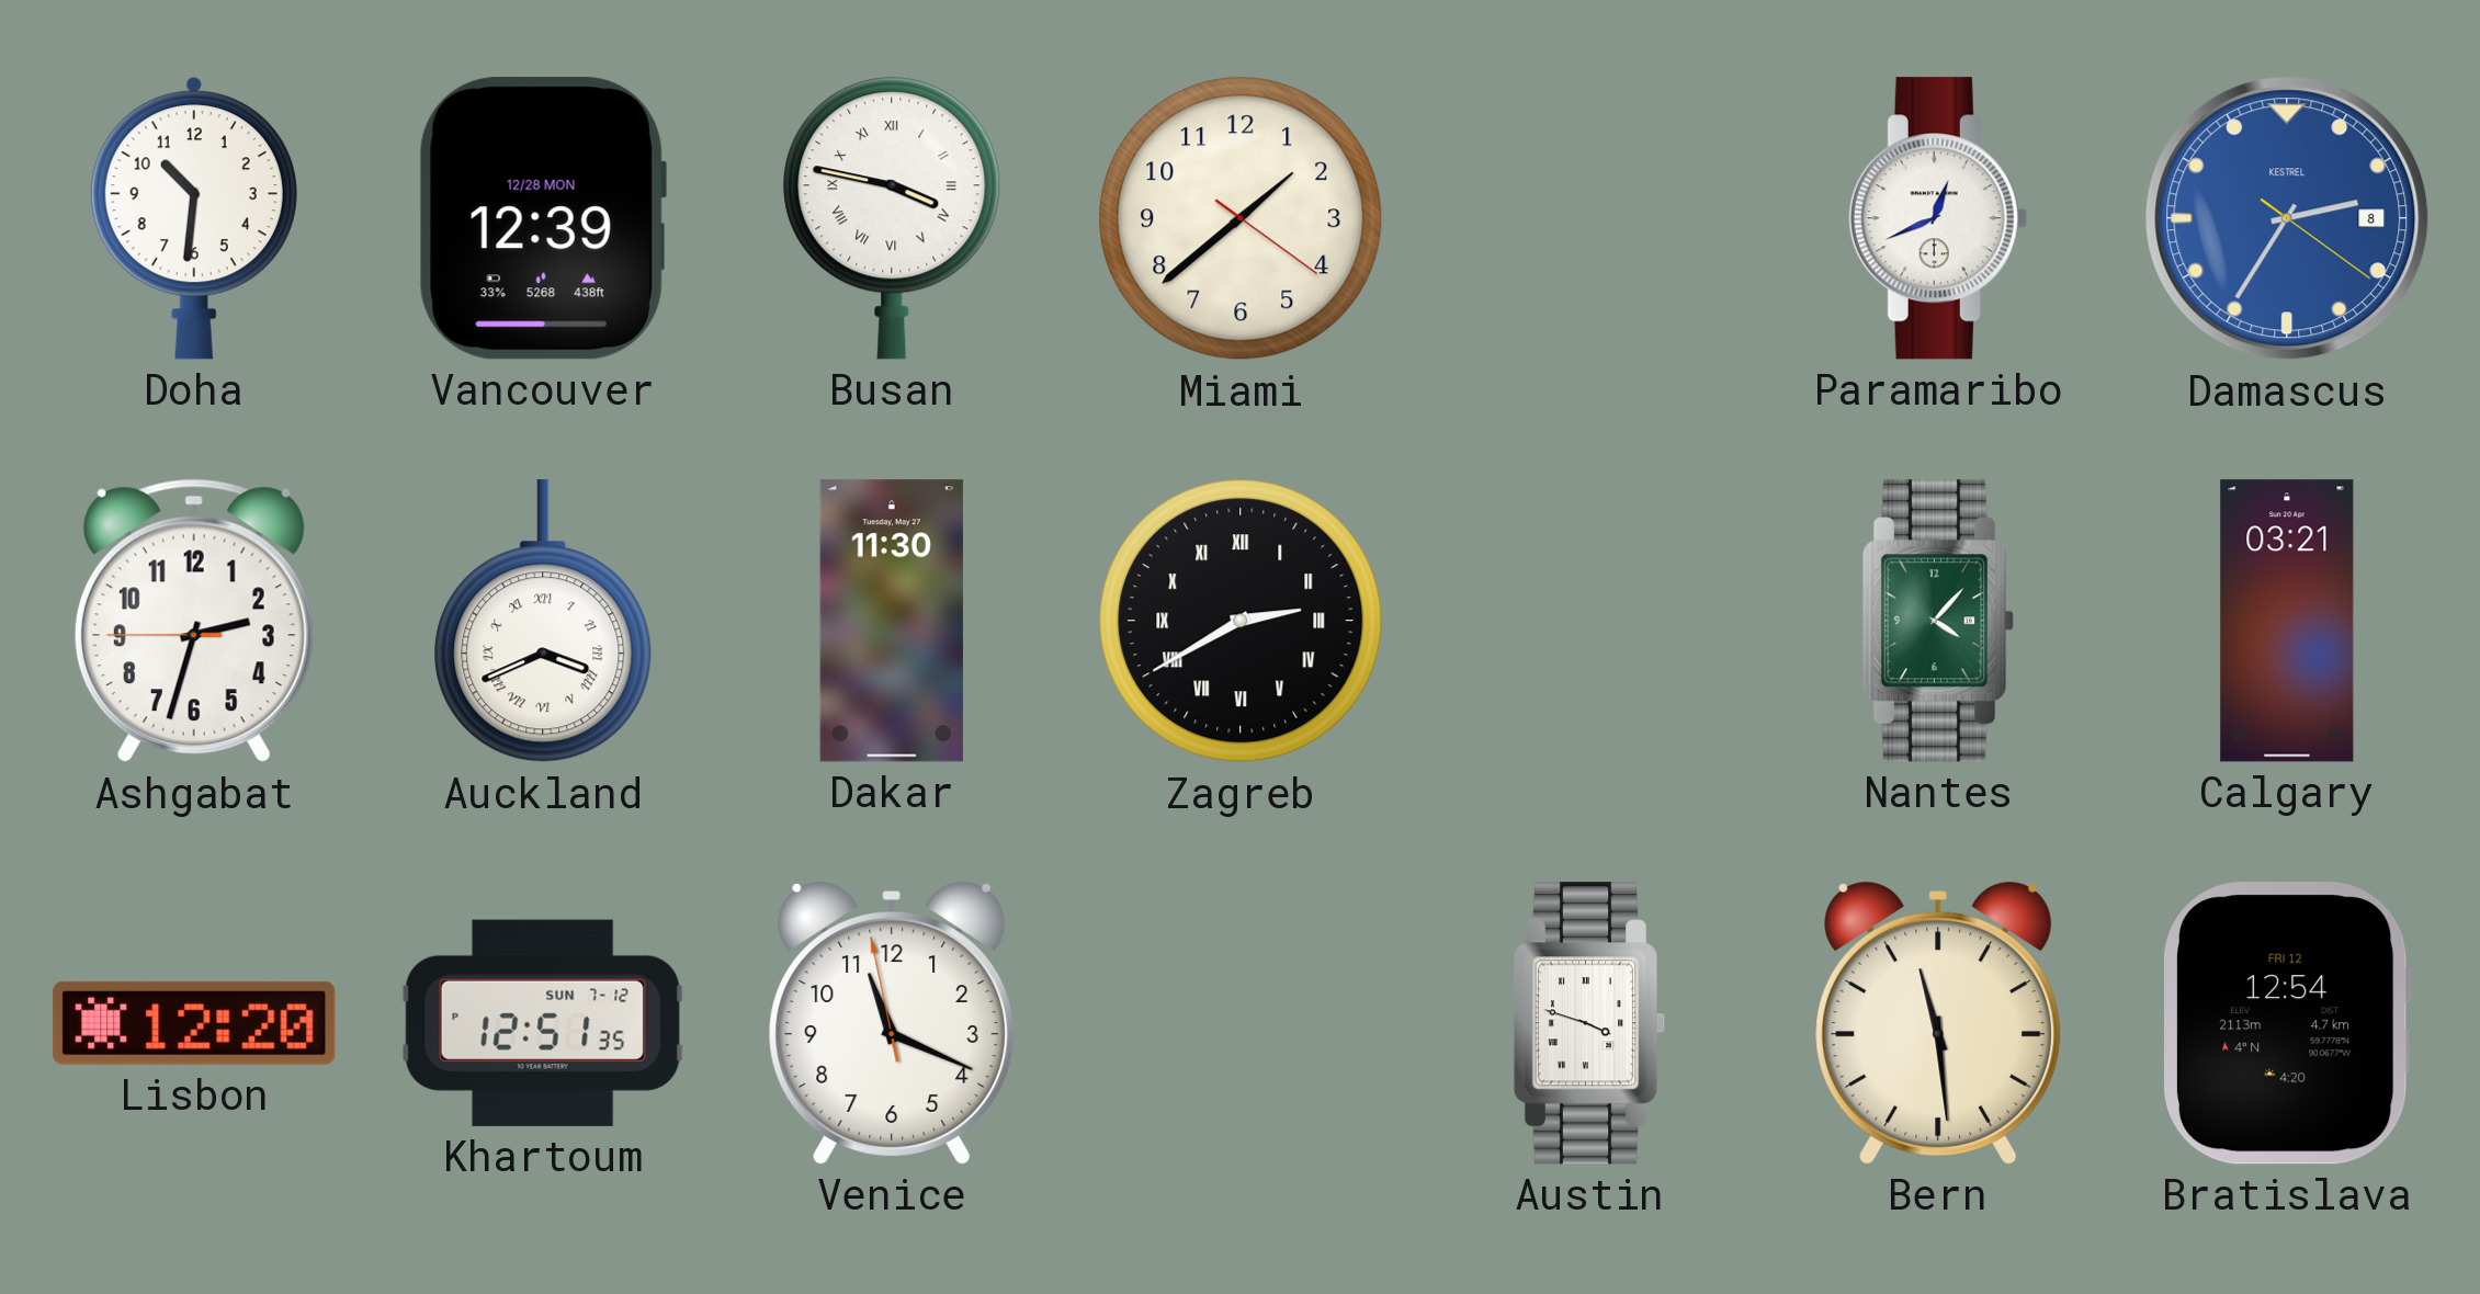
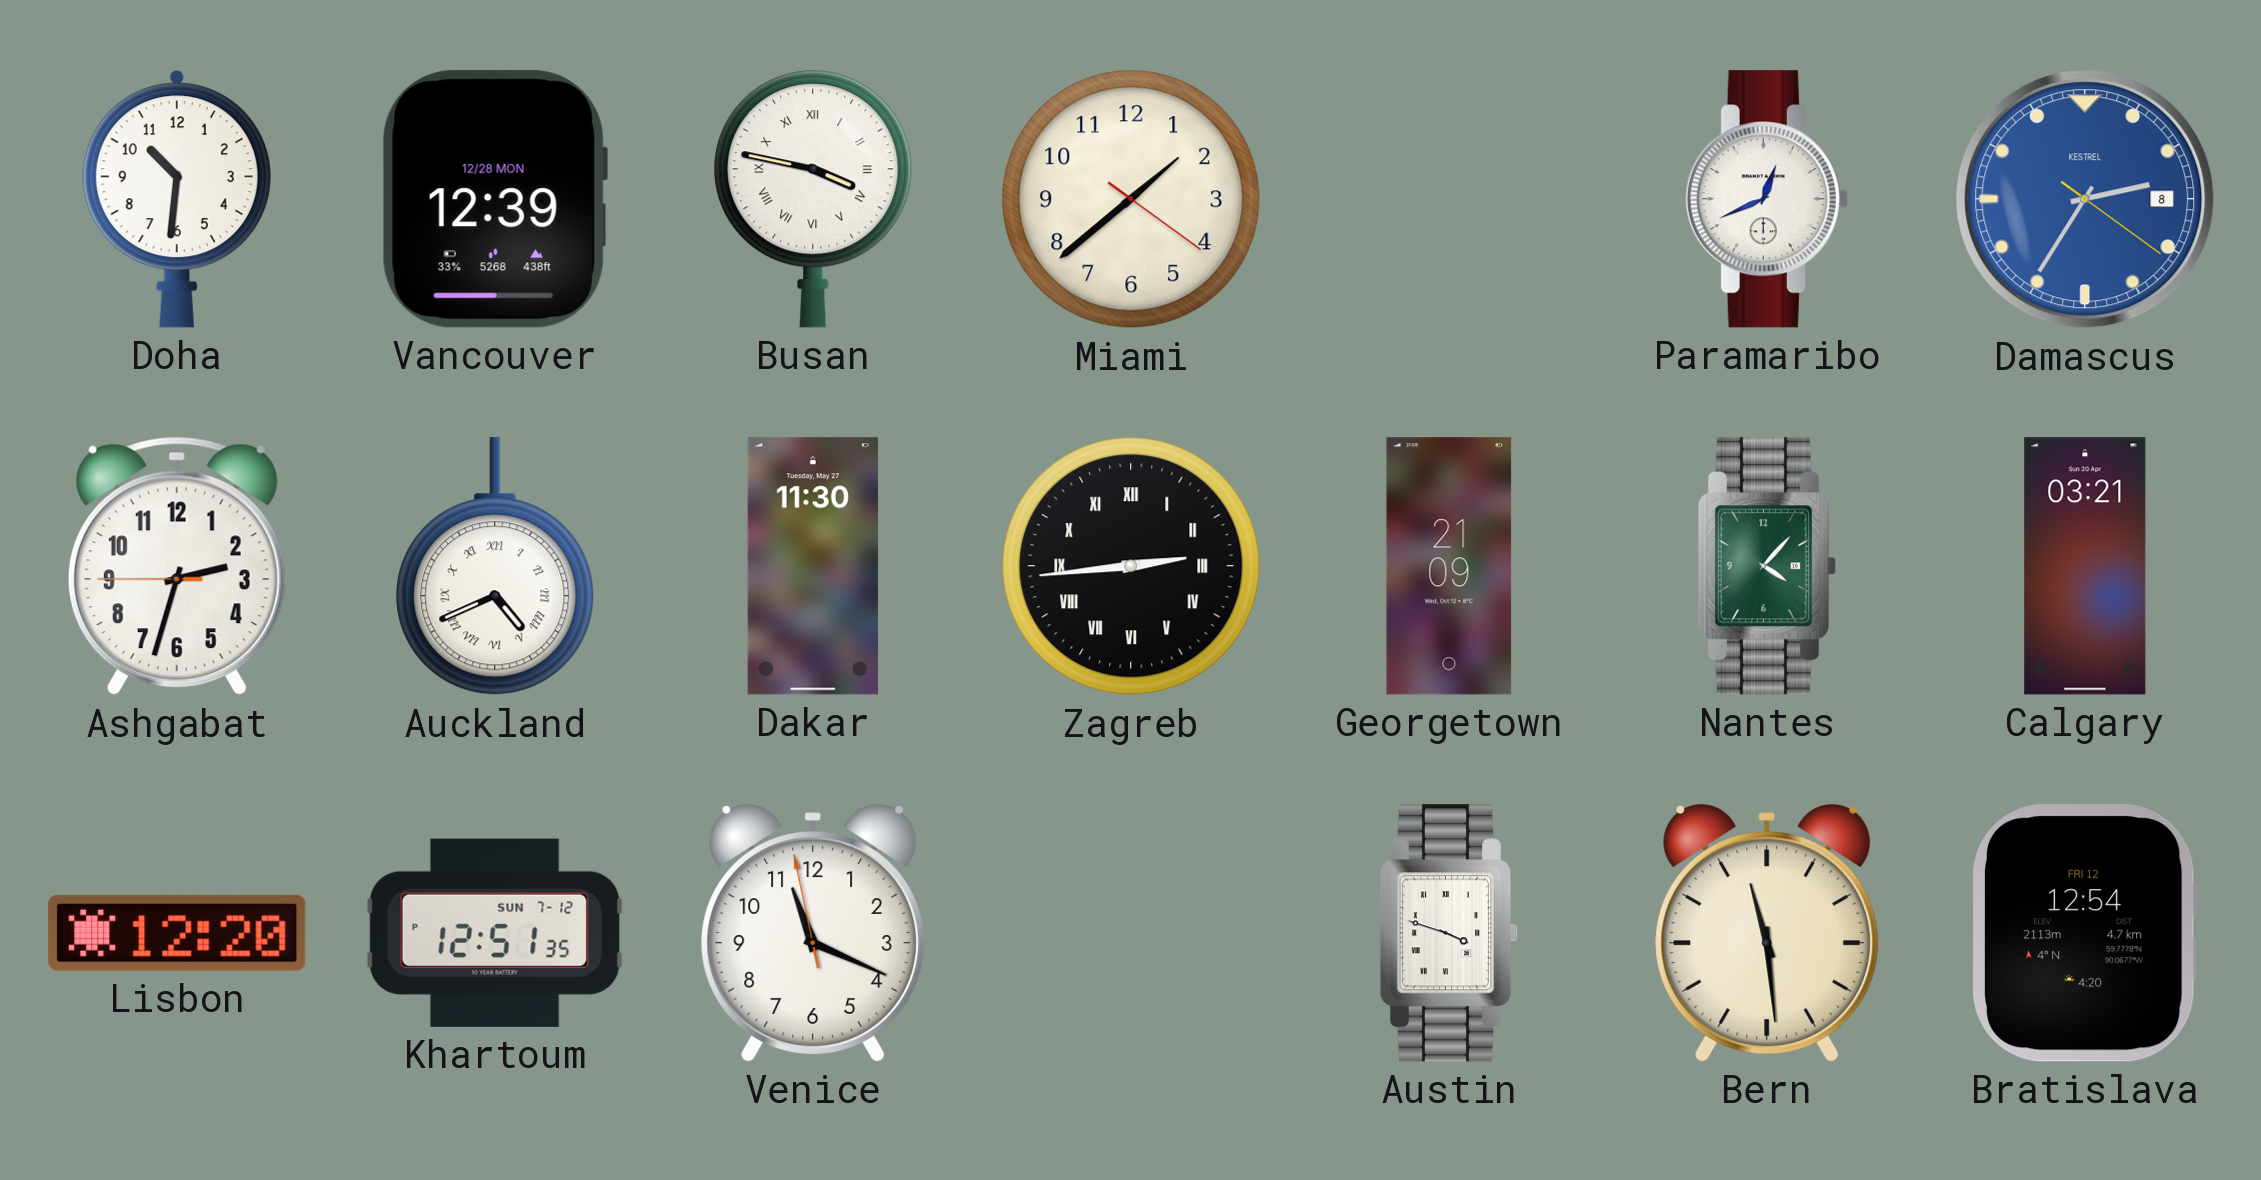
Auckland: 3:41 -> 4:41 (495, 567)
Zagreb: 2:40 -> 2:44 (1131, 566)
Georgetown: none -> 21:09 (1449, 566)
